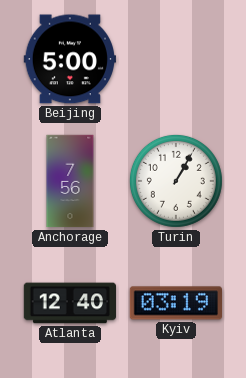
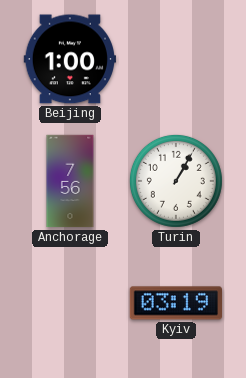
Beijing: 5:00 -> 1:00 (69, 59)
Atlanta: 12:40 -> none (70, 303)
